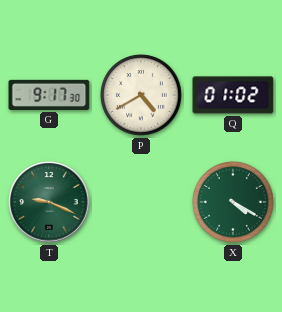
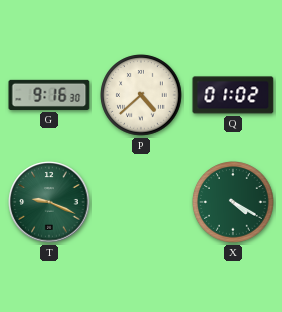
G: 9:17 -> 9:16 (49, 95)
P: 4:40 -> 4:38 (141, 95)
